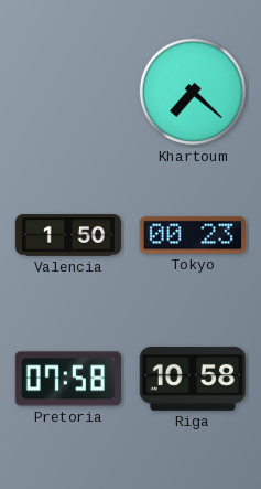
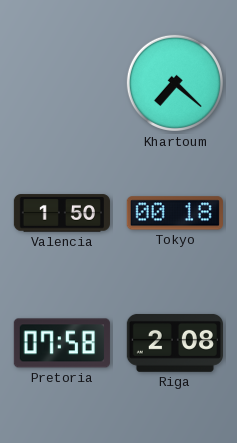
Tokyo: 00:23 -> 00:18 (175, 213)
Riga: 10:58 -> 2:08 (175, 343)
